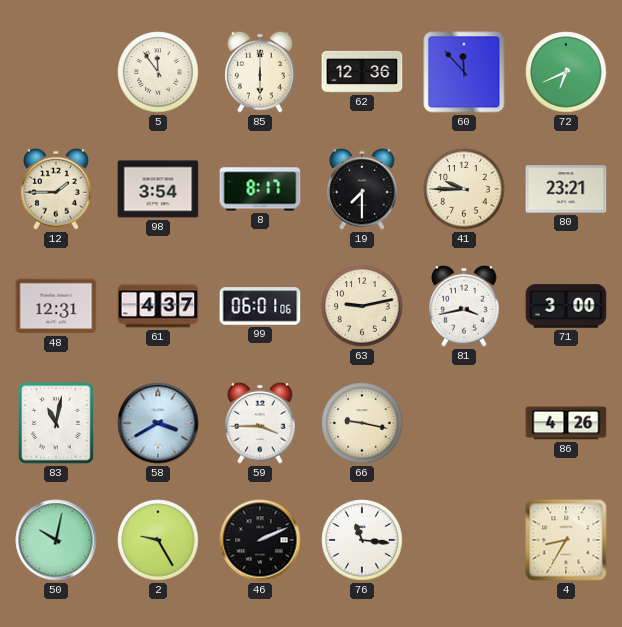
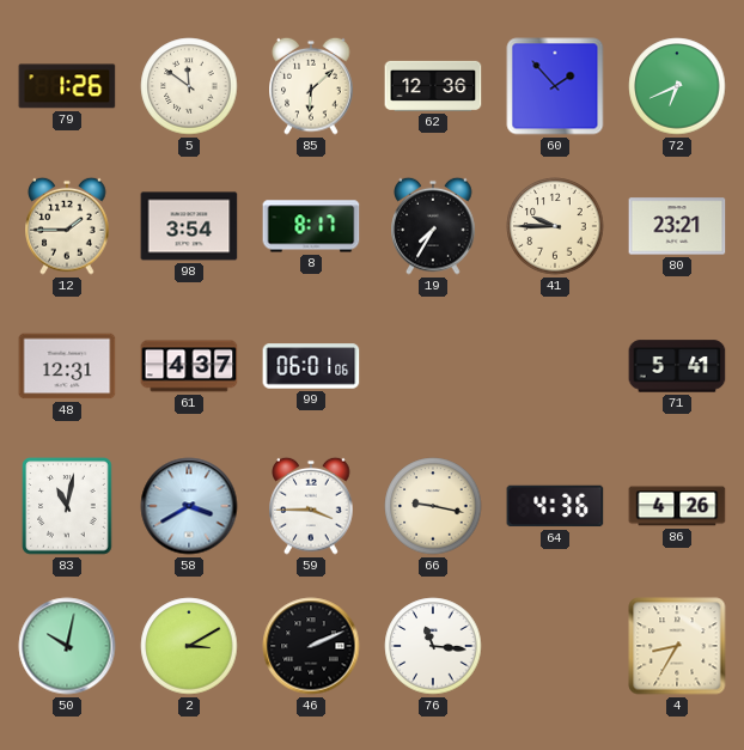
79: none -> 1:26 (67, 86)
5: 11:54 -> 11:51 (189, 86)
85: 6:00 -> 6:08 (311, 86)
60: 11:53 -> 1:53 (555, 86)
19: 7:30 -> 7:35 (433, 226)
63: 9:13 -> none (362, 306)
81: 3:43 -> none (464, 306)
71: 3:00 -> 5:41 (677, 366)
64: none -> 4:36 (555, 506)
2: 9:25 -> 3:10 (189, 646)
